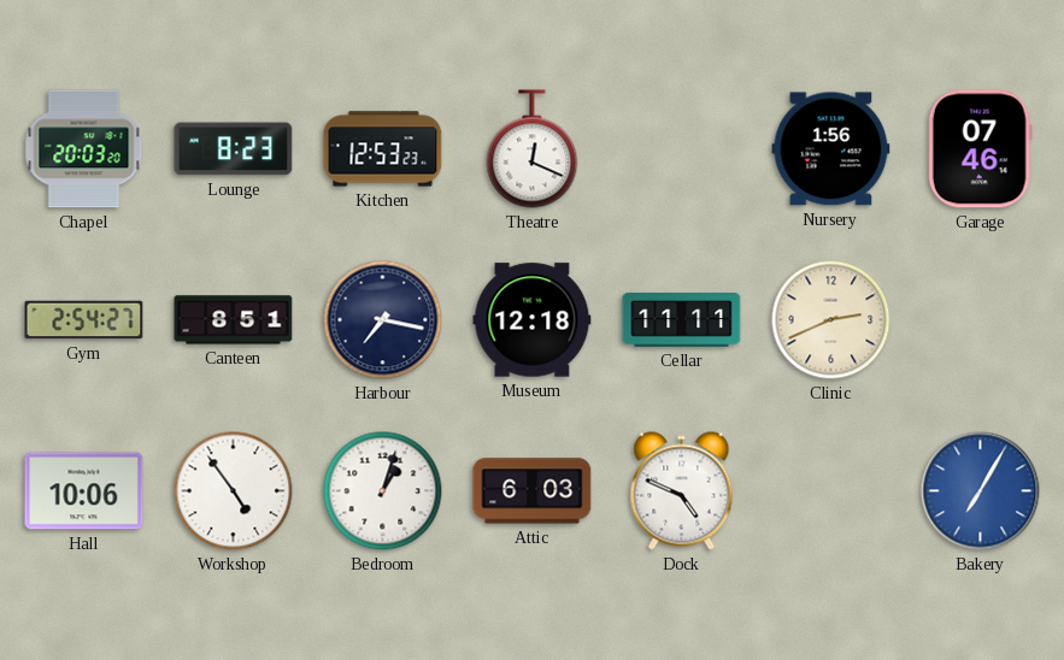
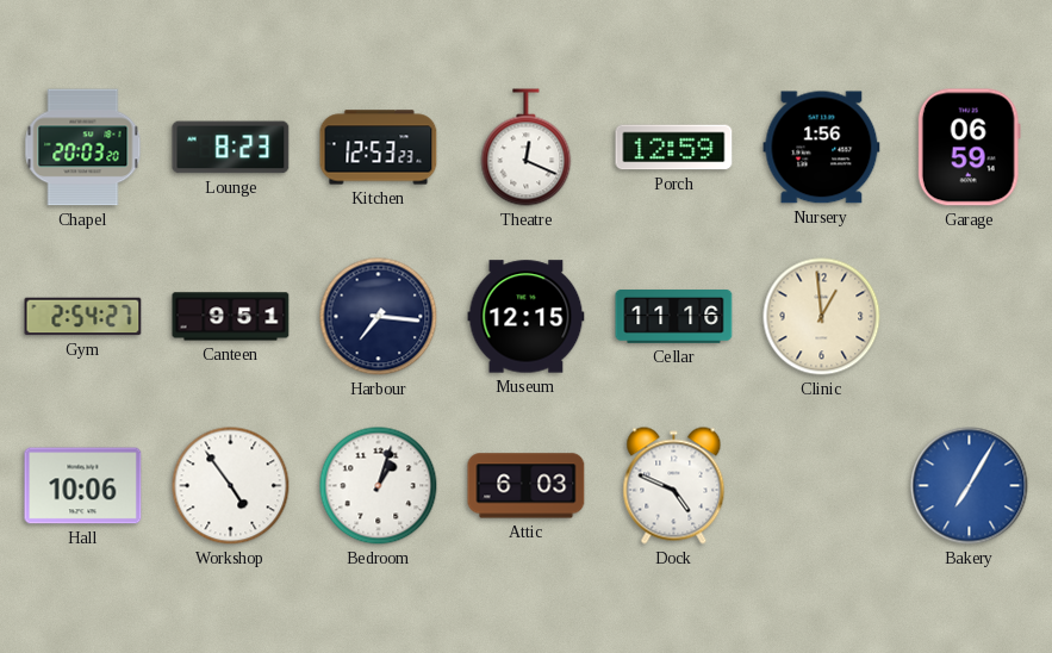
Porch: none -> 12:59 (674, 148)
Garage: 07:46 -> 06:59 (969, 148)
Canteen: 8:51 -> 9:51 (231, 317)
Harbour: 7:17 -> 7:16 (379, 317)
Museum: 12:18 -> 12:15 (527, 317)
Cellar: 11:11 -> 11:16 (674, 317)
Clinic: 2:41 -> 12:59 (822, 317)
